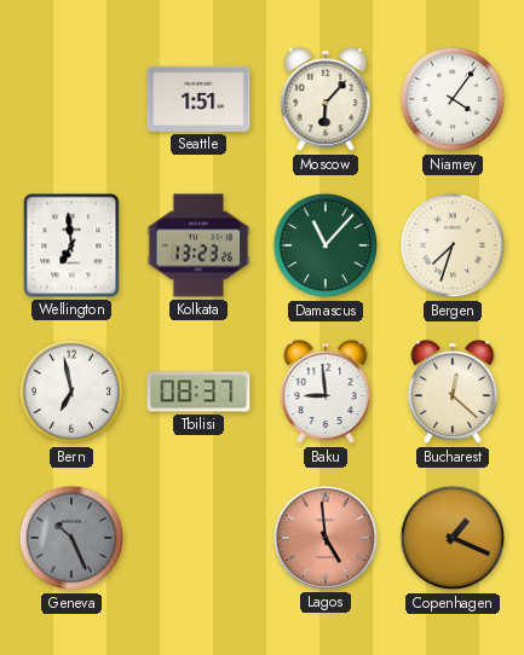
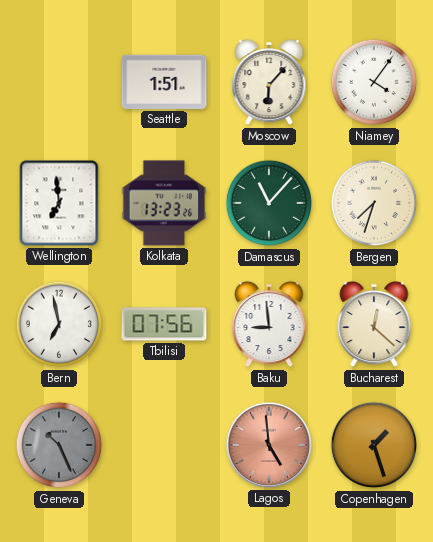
Tbilisi: 08:37 -> 07:56 (164, 324)
Copenhagen: 1:19 -> 1:27 (374, 445)
